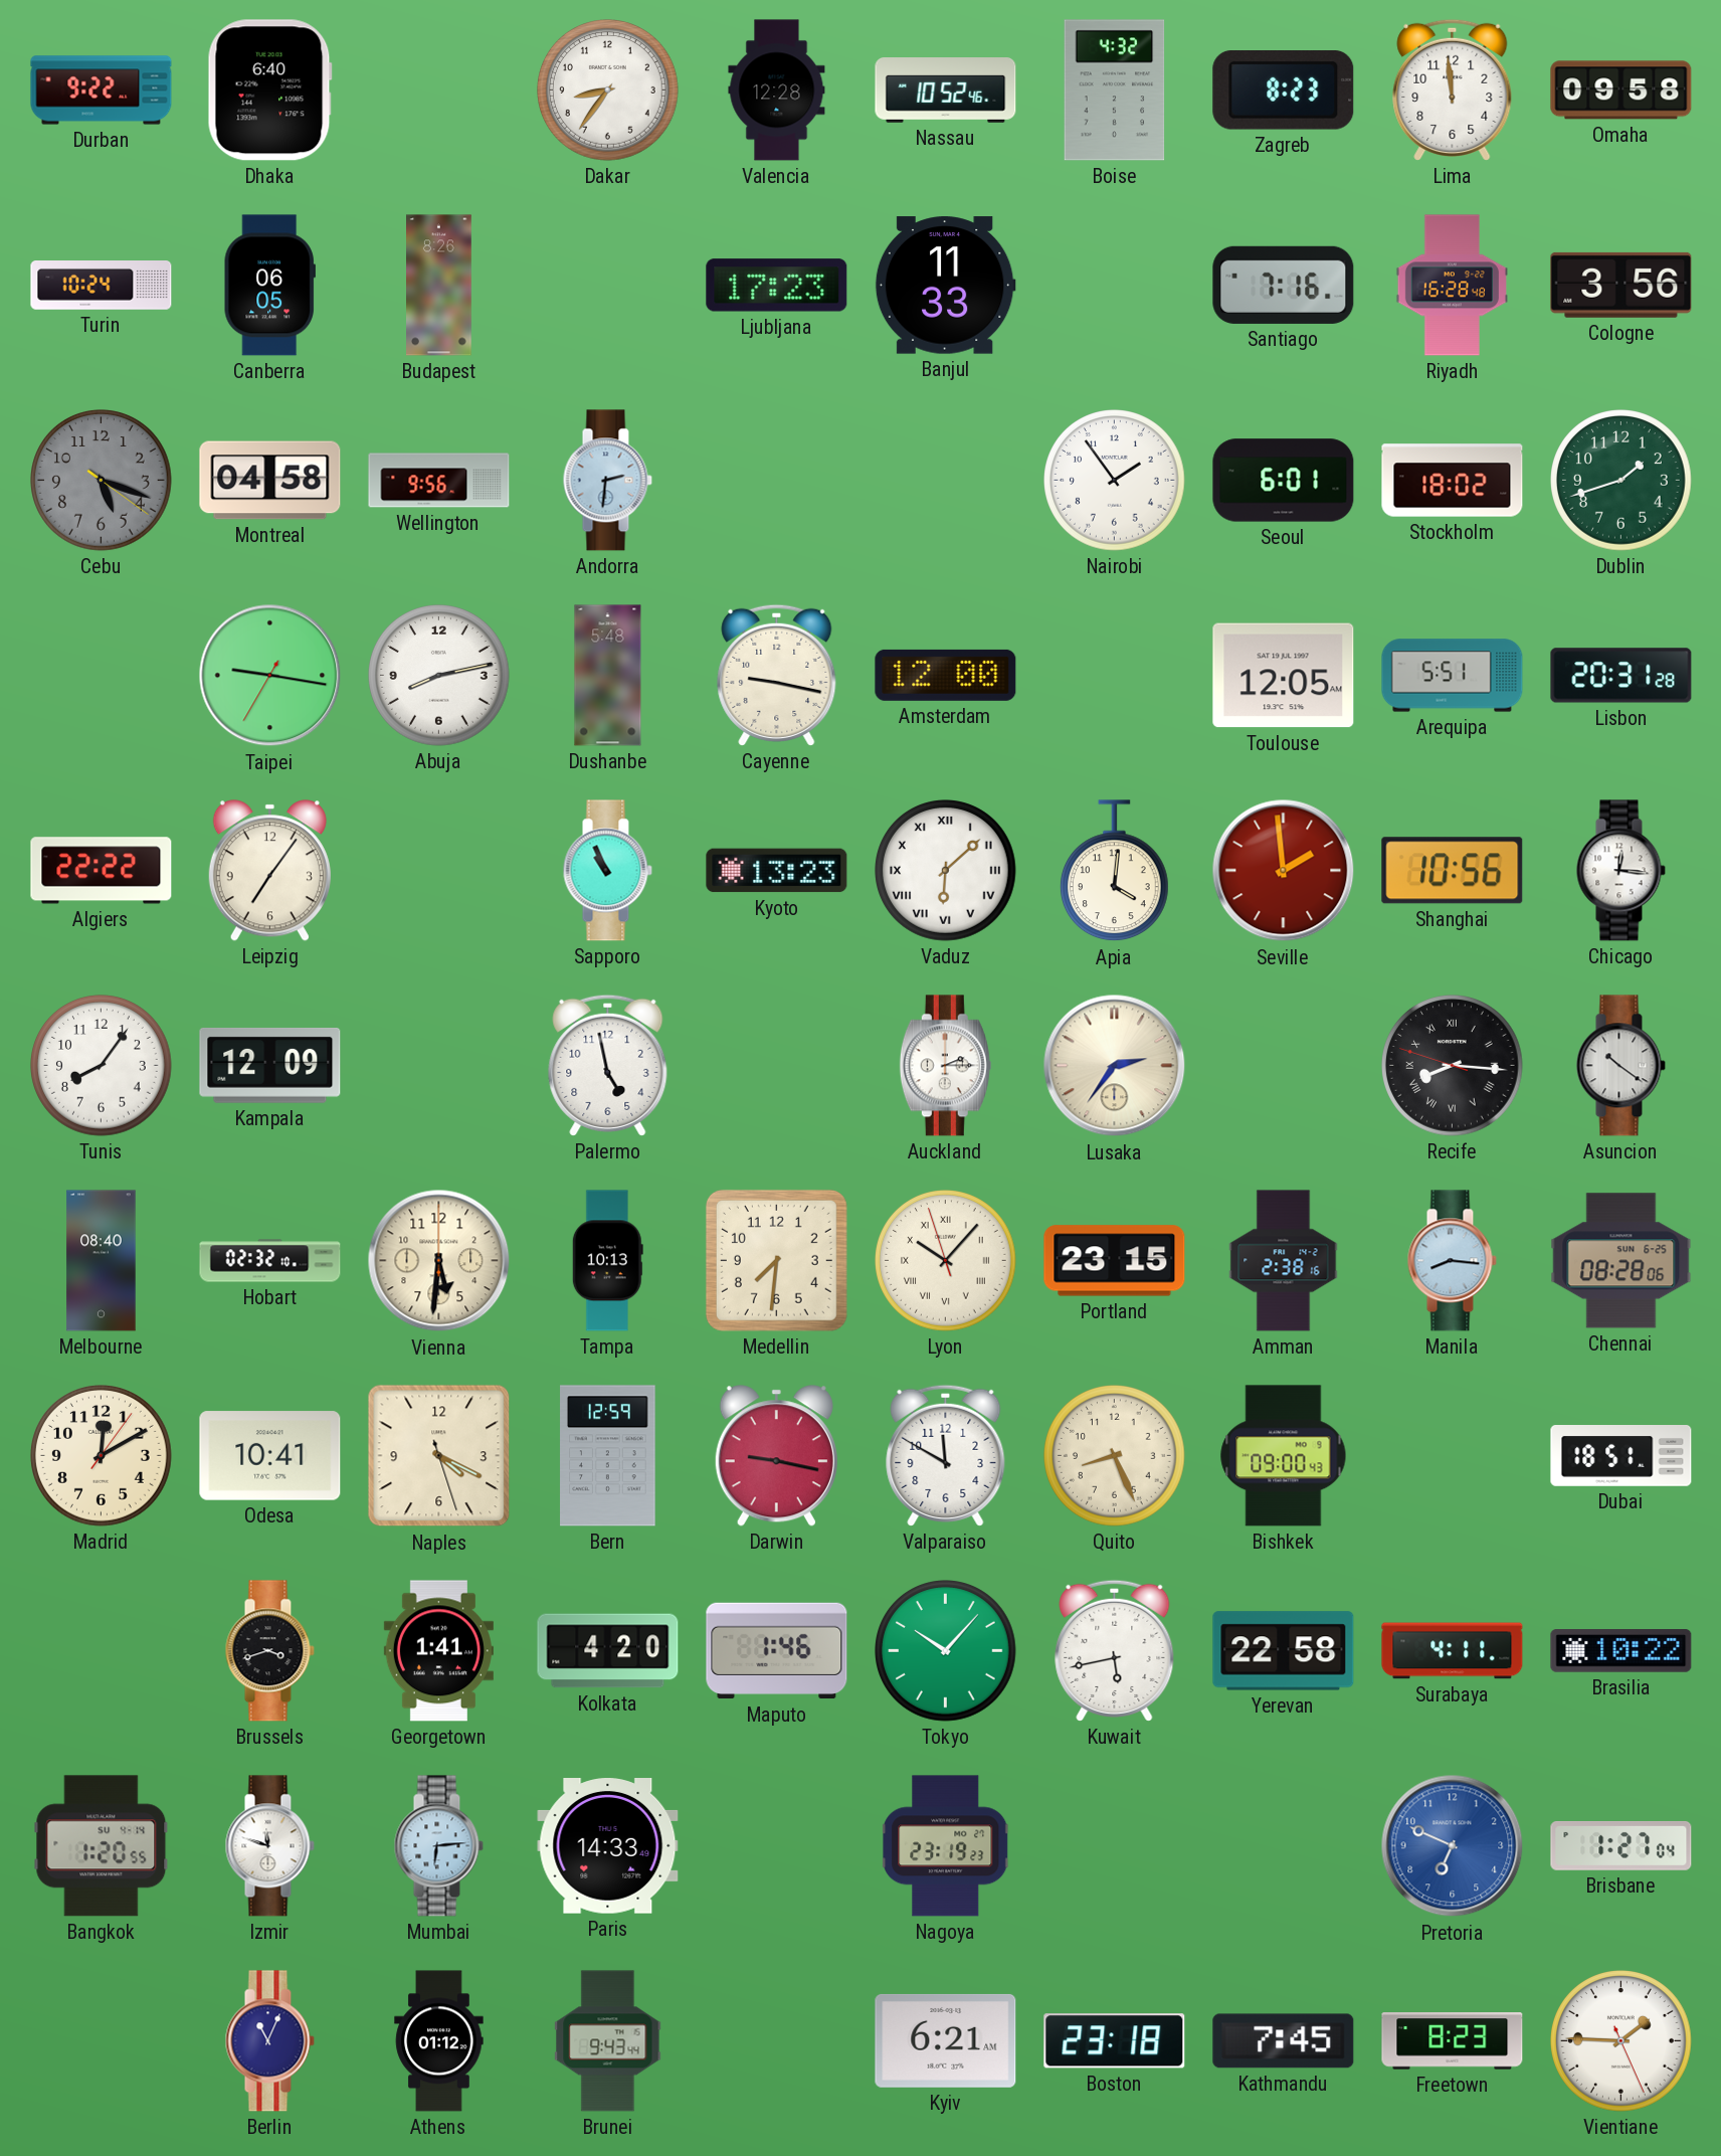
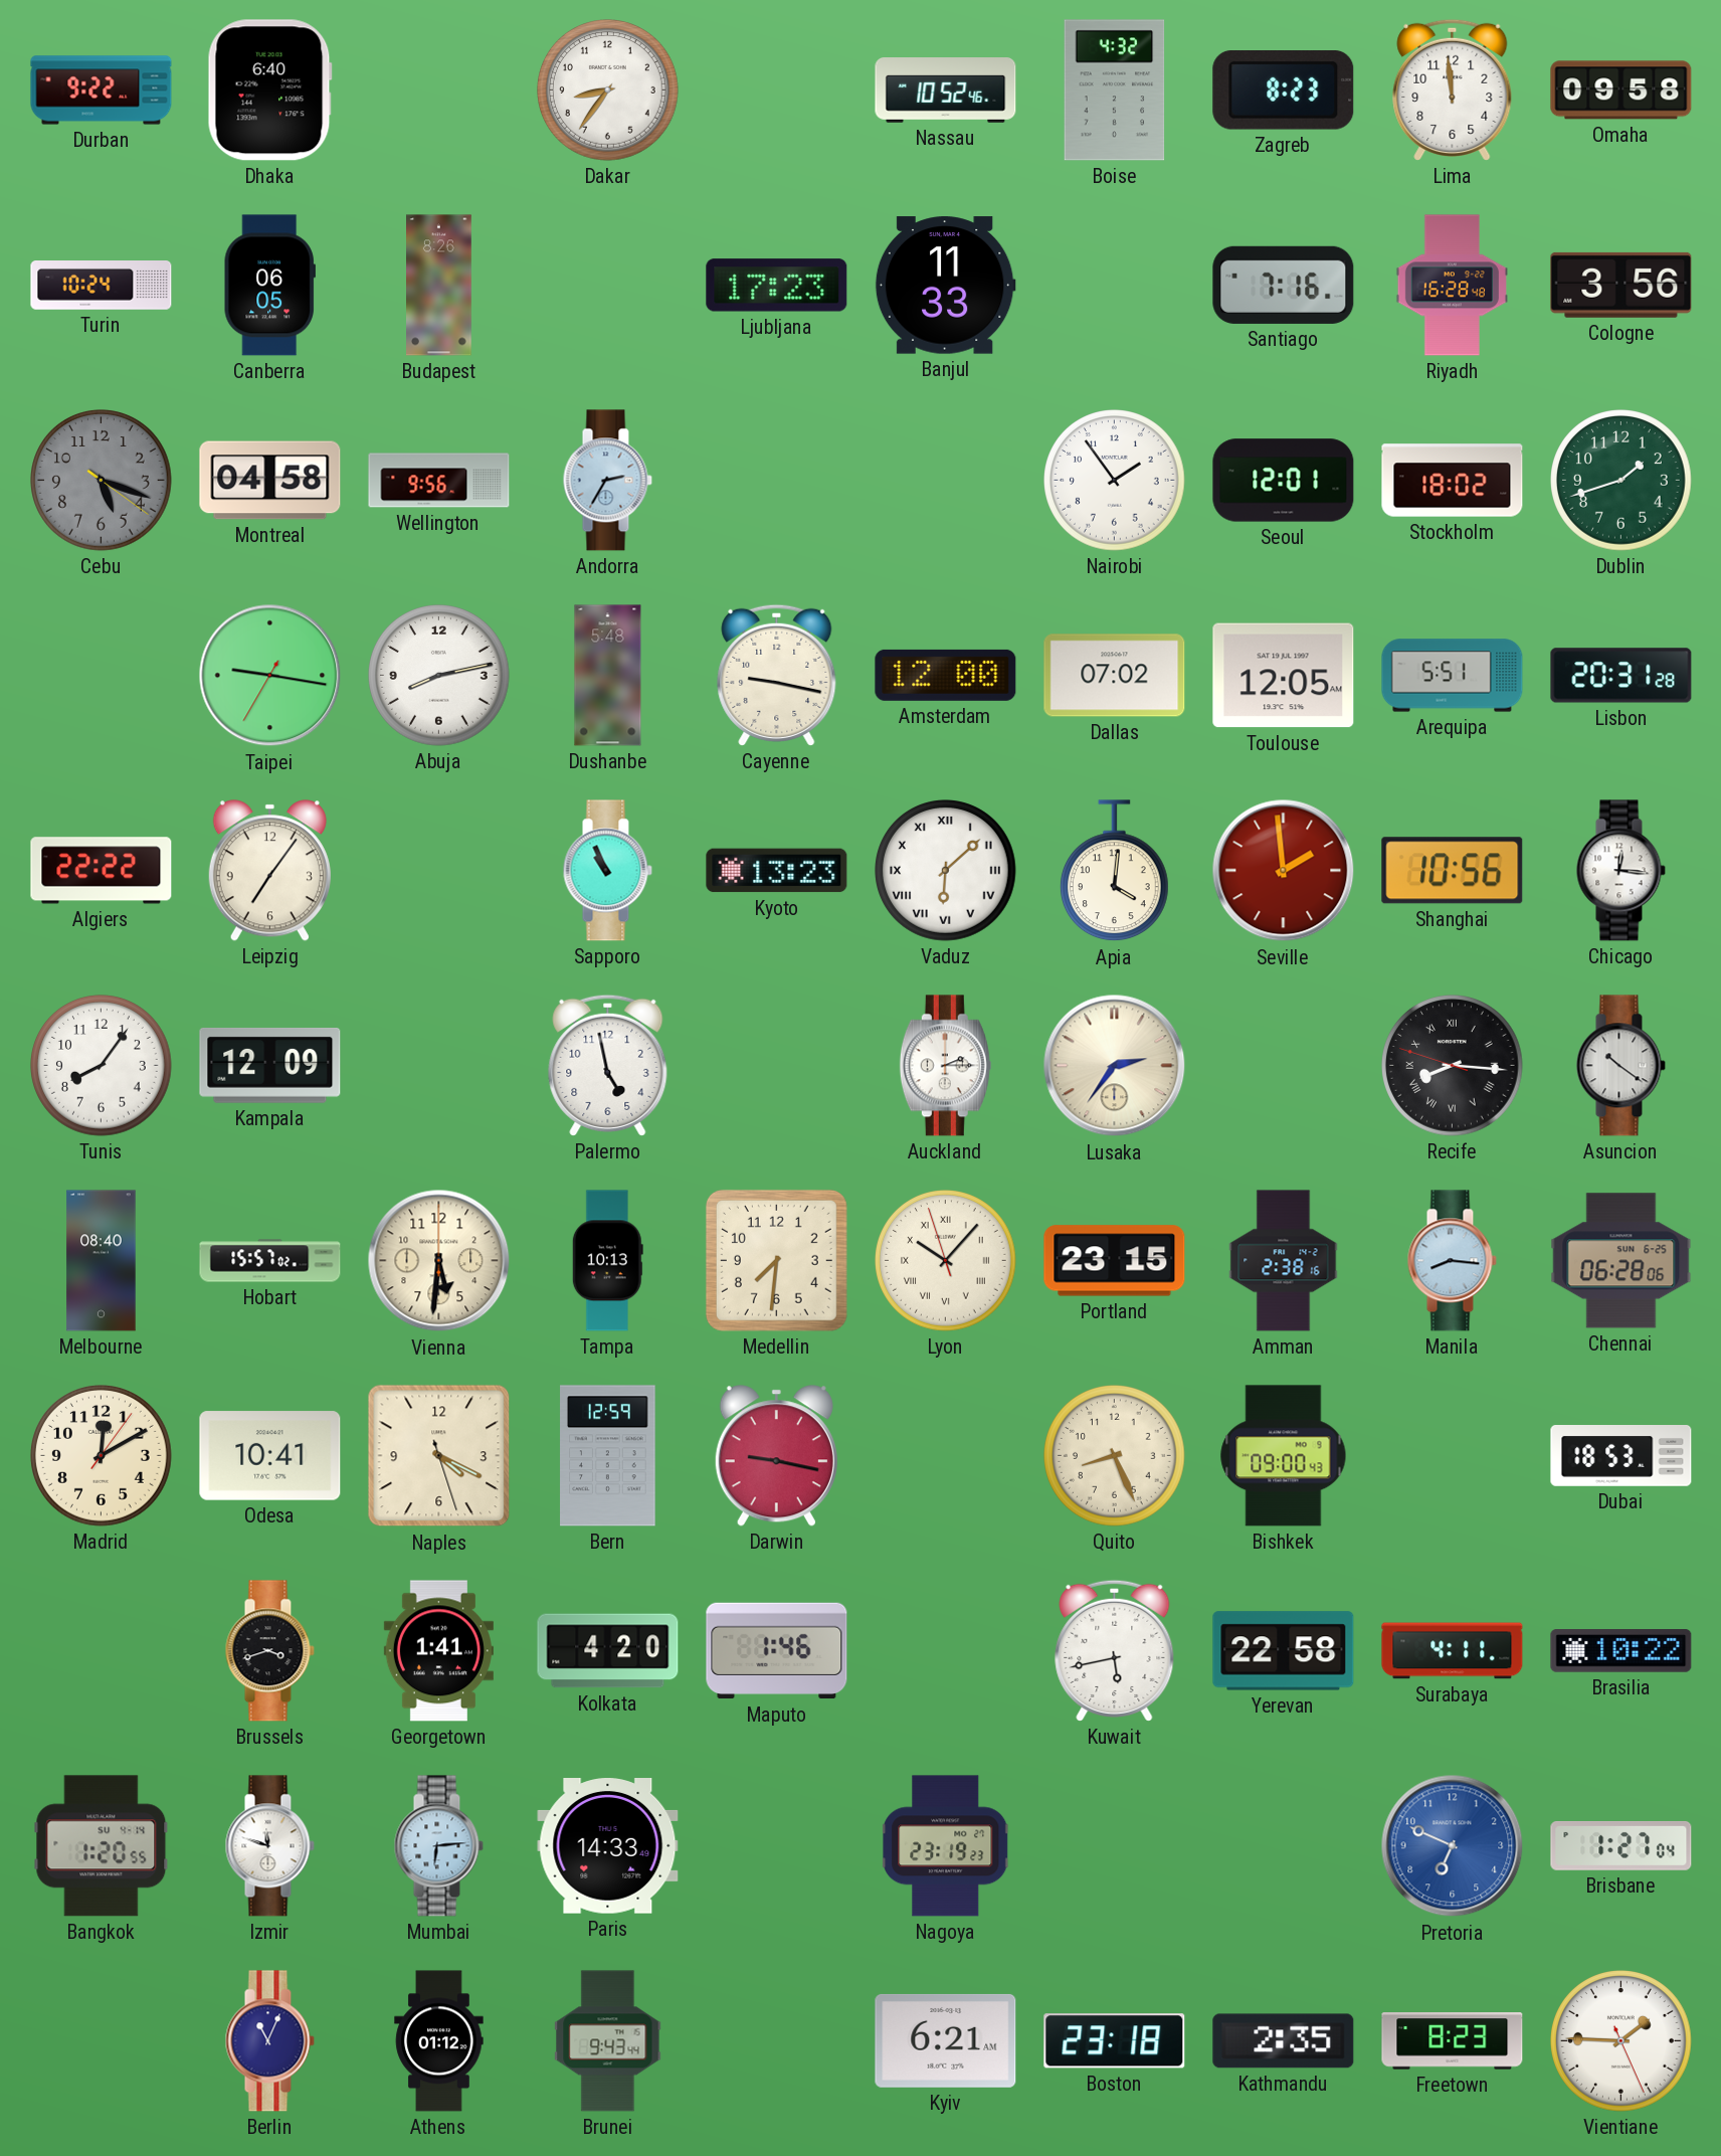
Valencia: 12:28 -> none (777, 91)
Andorra: 2:31 -> 2:35 (607, 481)
Seoul: 6:01 -> 12:01 (1284, 481)
Dallas: none -> 07:02 (1115, 676)
Hobart: 02:32 -> 15:57 (270, 1261)
Chennai: 08:28 -> 06:28 (1621, 1261)
Valparaiso: 11:50 -> none (946, 1455)
Dubai: 18:51 -> 18:53 (1621, 1456)
Tokyo: 10:07 -> none (946, 1651)
Kathmandu: 7:45 -> 2:35 (1284, 2041)
